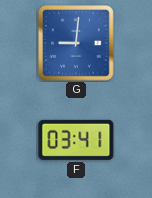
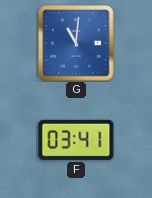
G: 9:01 -> 11:01 (76, 43)
